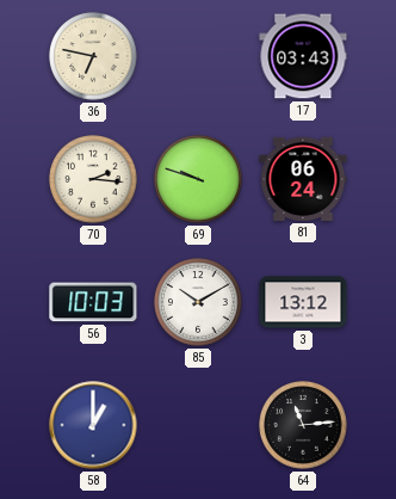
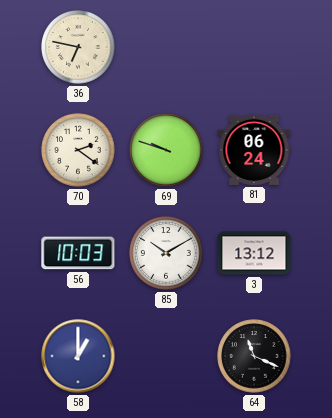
17: 03:43 -> none (303, 56)
70: 2:16 -> 2:21 (78, 150)
64: 11:14 -> 11:19 (254, 356)
